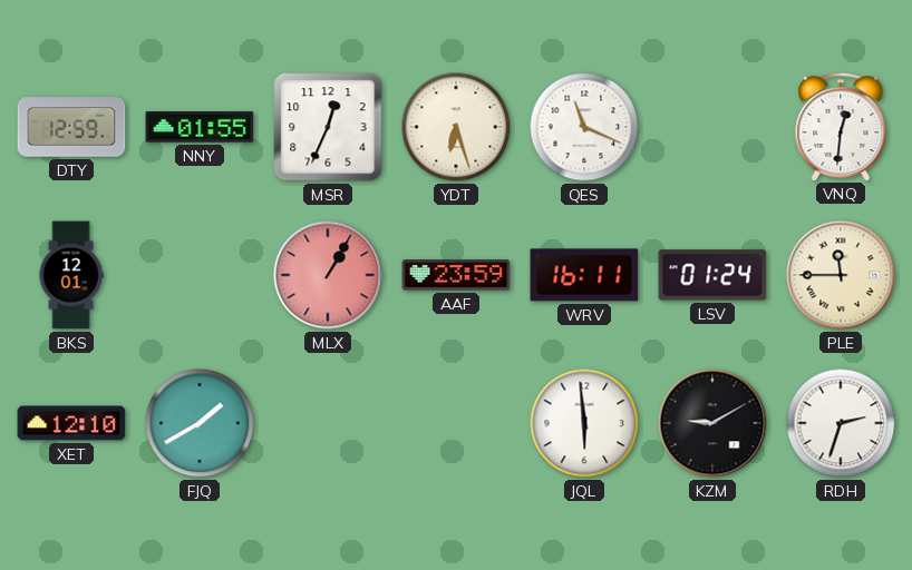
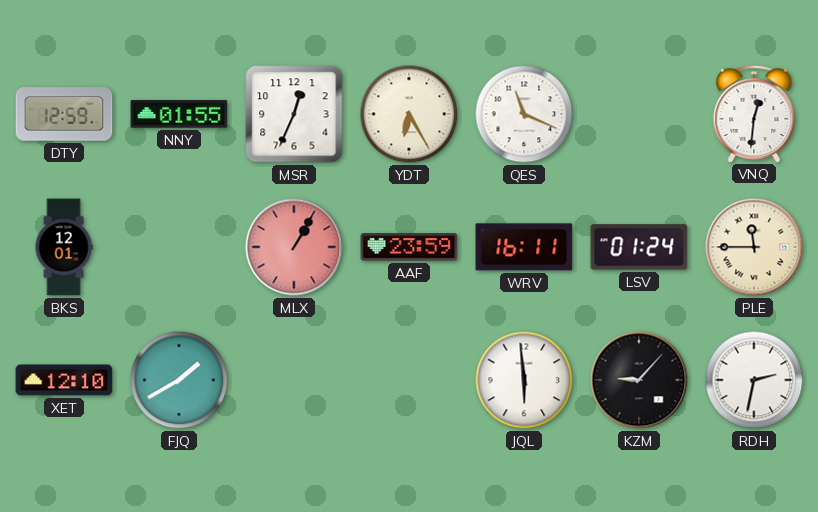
YDT: 6:27 -> 6:25 (409, 114)
KZM: 9:10 -> 9:07 (639, 380)
RDH: 2:33 -> 2:32 (754, 380)
